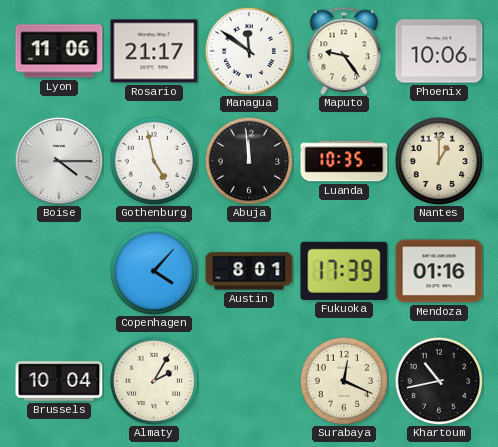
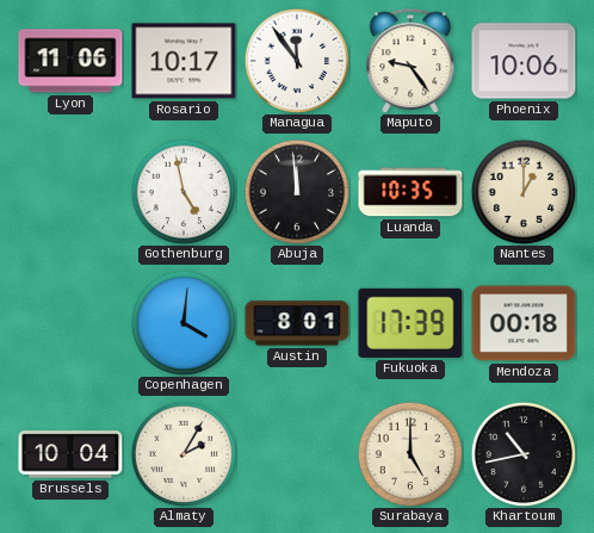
Rosario: 21:17 -> 10:17 (184, 61)
Managua: 11:51 -> 11:54 (296, 60)
Boise: 4:15 -> none (59, 160)
Copenhagen: 4:07 -> 4:01 (182, 322)
Mendoza: 01:16 -> 00:18 (524, 323)
Surabaya: 12:19 -> 5:00 (409, 453)
